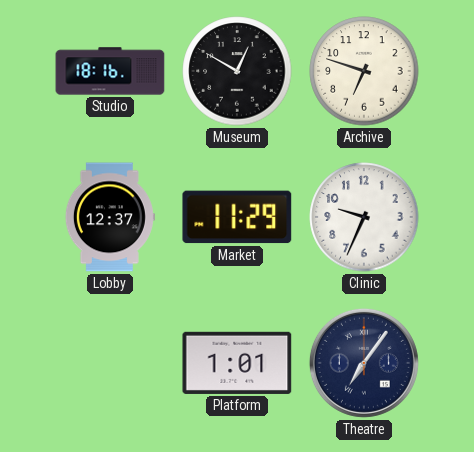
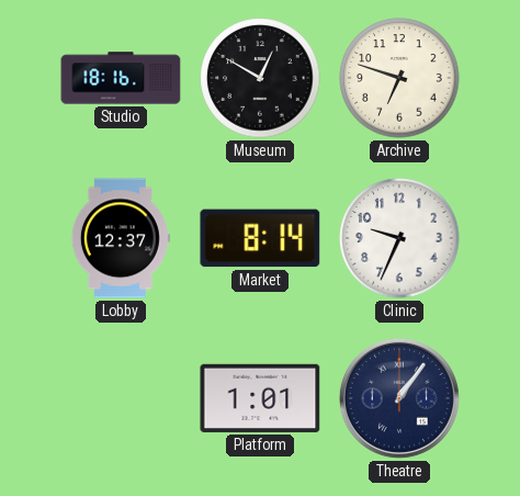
Market: 11:29 -> 8:14 (260, 238)
Theatre: 7:06 -> 1:06 (399, 398)
